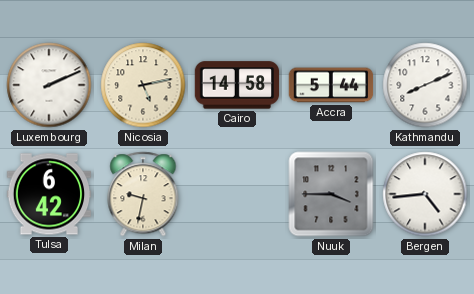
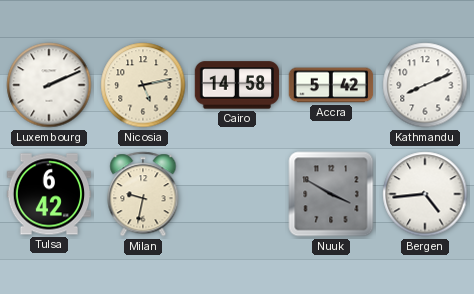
Accra: 5:44 -> 5:42 (331, 85)
Nuuk: 3:45 -> 3:50 (331, 194)
